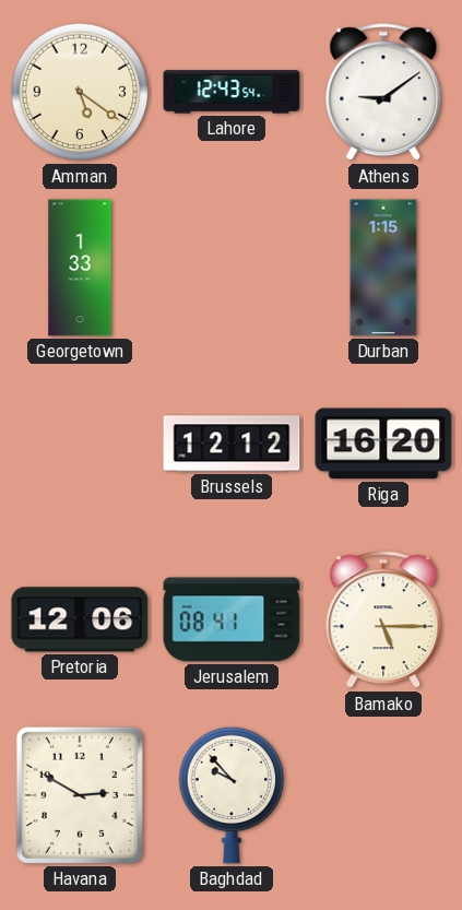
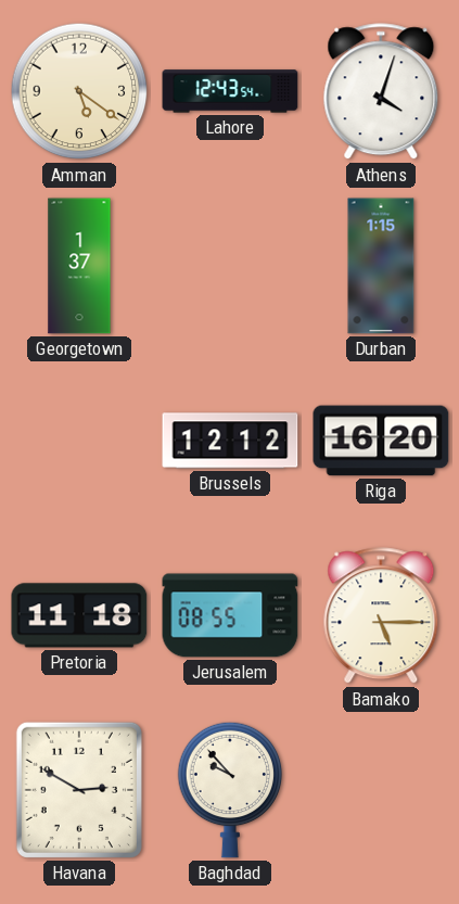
Athens: 9:09 -> 4:03 (381, 92)
Georgetown: 1:33 -> 1:37 (79, 266)
Pretoria: 12:06 -> 11:18 (79, 615)
Jerusalem: 08:41 -> 08:55 (230, 615)
